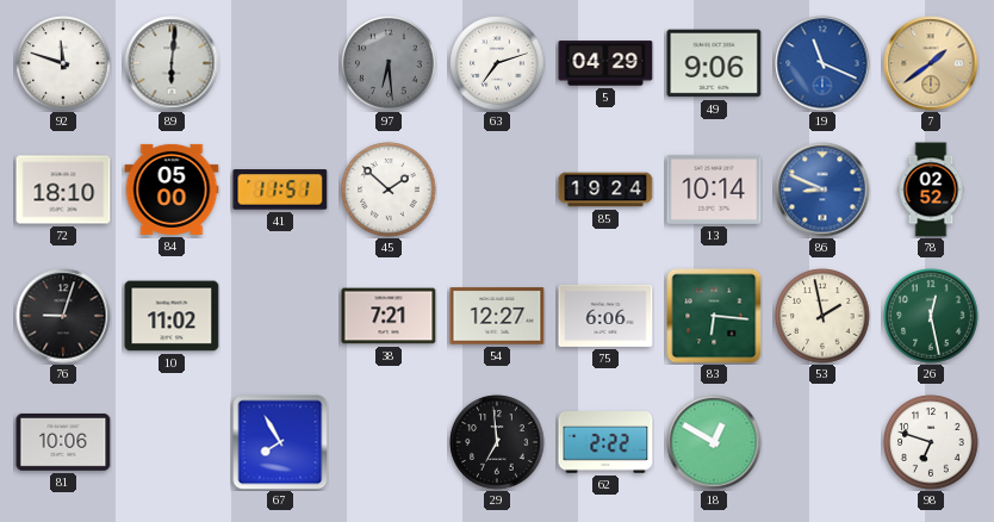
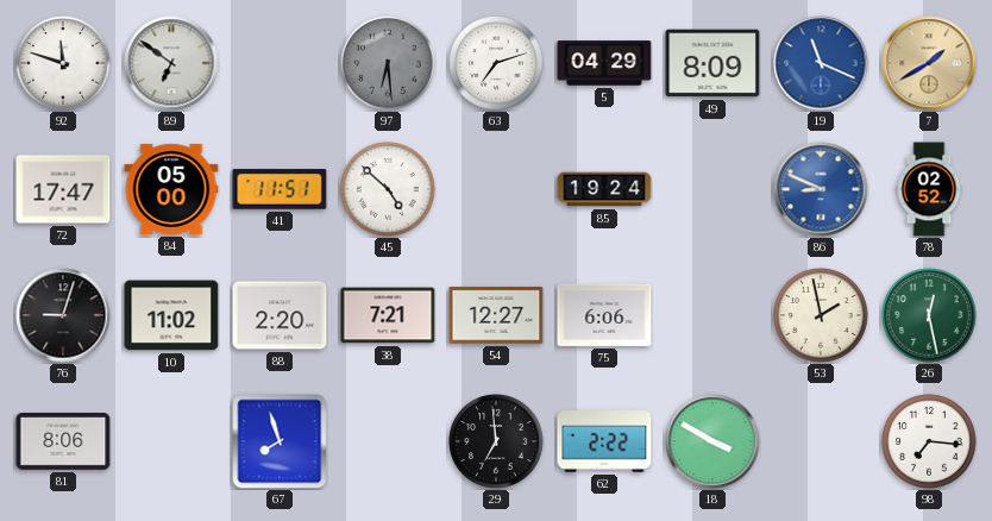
89: 6:01 -> 6:51 (171, 63)
49: 9:06 -> 8:09 (712, 63)
7: 1:39 -> 1:40 (929, 63)
72: 18:10 -> 17:47 (63, 189)
45: 1:52 -> 4:52 (388, 189)
13: 10:14 -> none (714, 189)
88: none -> 2:20 (280, 315)
83: 6:16 -> none (714, 316)
81: 10:06 -> 8:06 (63, 441)
67: 7:55 -> 7:57 (280, 441)
18: 12:50 -> 3:50 (712, 441)
98: 6:48 -> 7:16 (929, 441)
